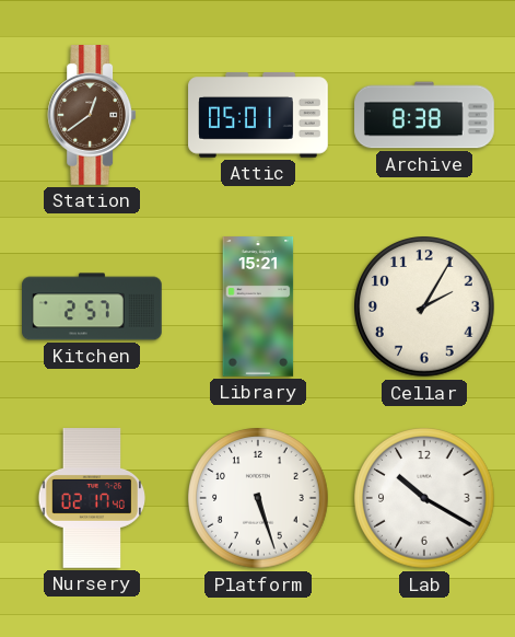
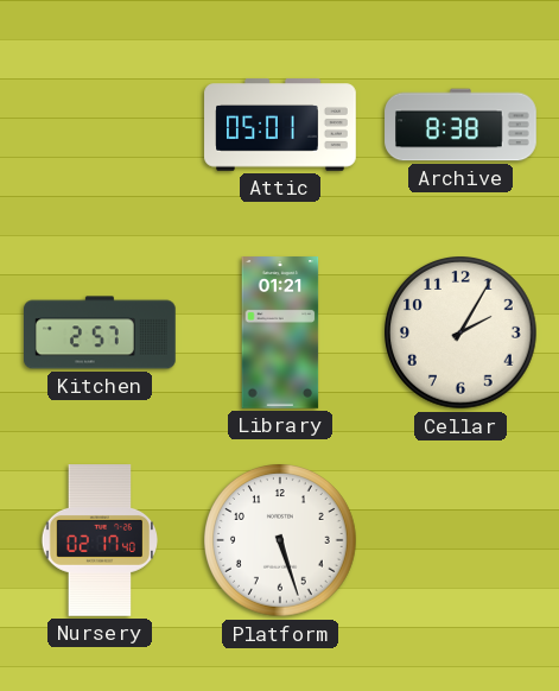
Station: 12:39 -> none (92, 116)
Library: 15:21 -> 01:21 (280, 332)
Lab: 10:20 -> none (424, 498)
